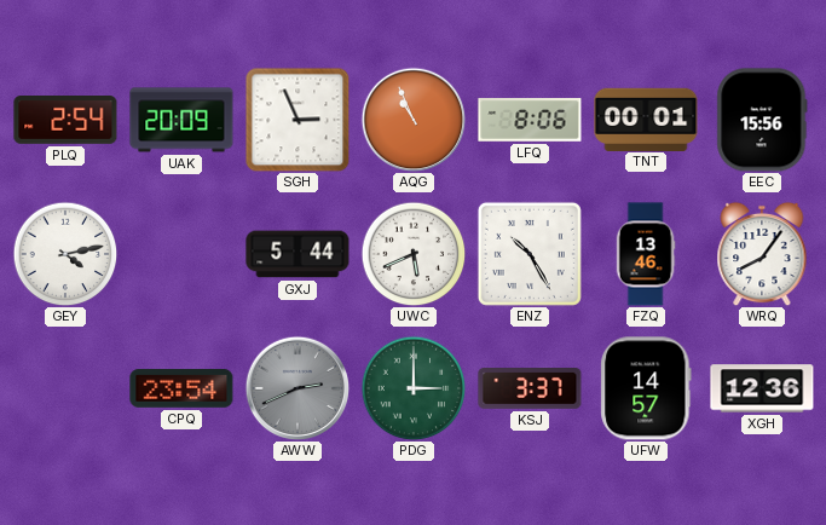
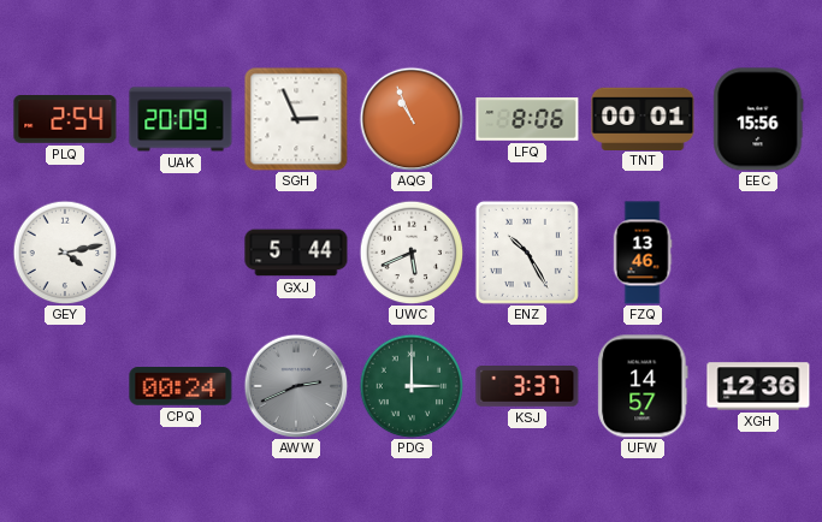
WRQ: 8:06 -> none (762, 254)
CPQ: 23:54 -> 00:24 (181, 387)
